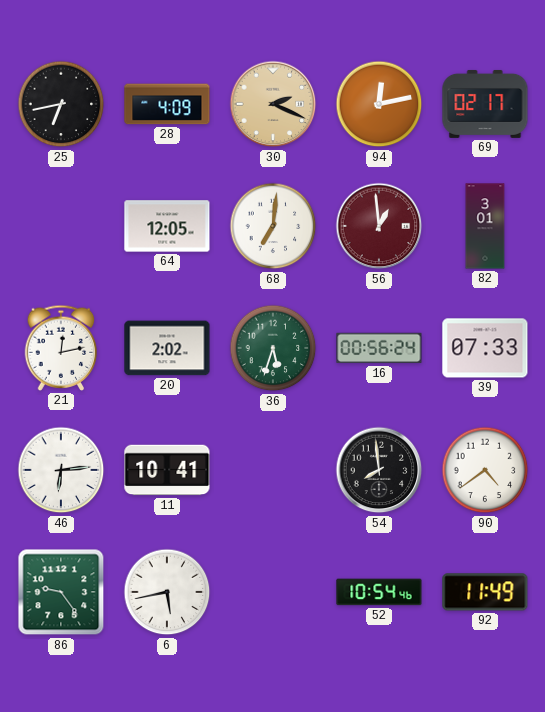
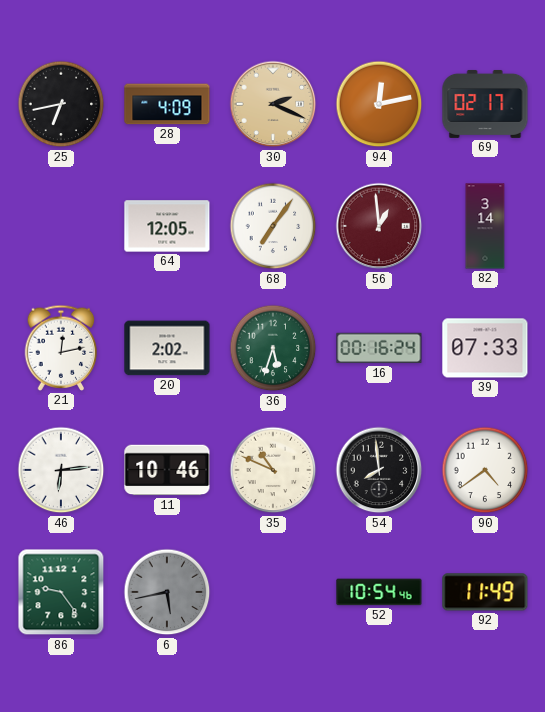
68: 7:01 -> 7:06 (273, 226)
82: 3:01 -> 3:14 (485, 226)
16: 00:56 -> 00:16 (379, 348)
11: 10:41 -> 10:46 (167, 470)
35: none -> 10:49 (273, 470)
6 dial: white -> grey (167, 592)
